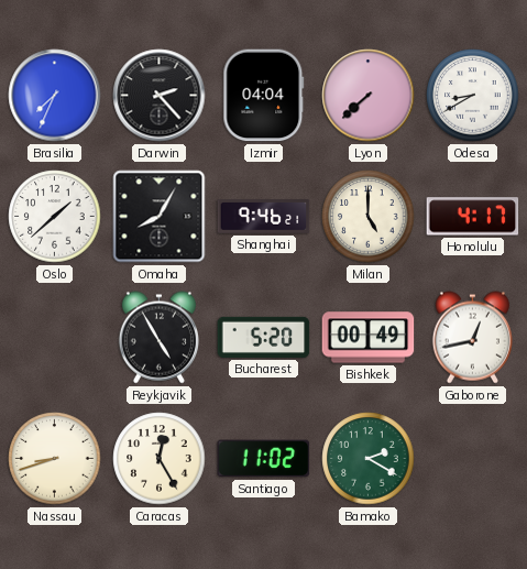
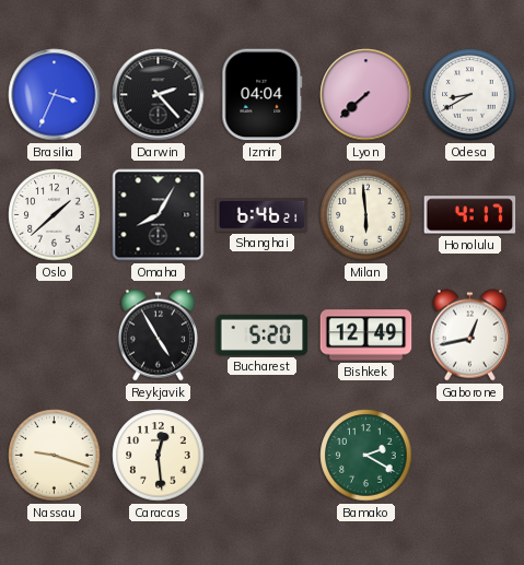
Brasilia: 7:34 -> 3:34 (55, 95)
Shanghai: 9:46 -> 6:46 (263, 215)
Milan: 5:00 -> 5:59 (366, 215)
Bishkek: 00:49 -> 12:49 (366, 336)
Nassau: 8:42 -> 9:18 (55, 456)
Caracas: 12:25 -> 12:29 (159, 456)
Santiago: 11:02 -> none (264, 459)
